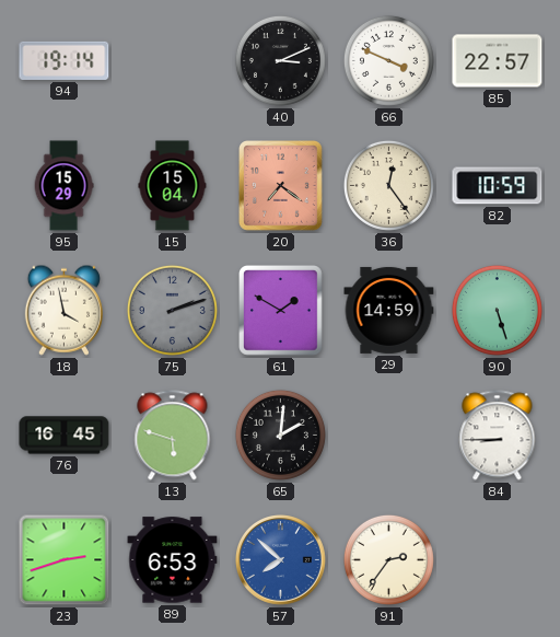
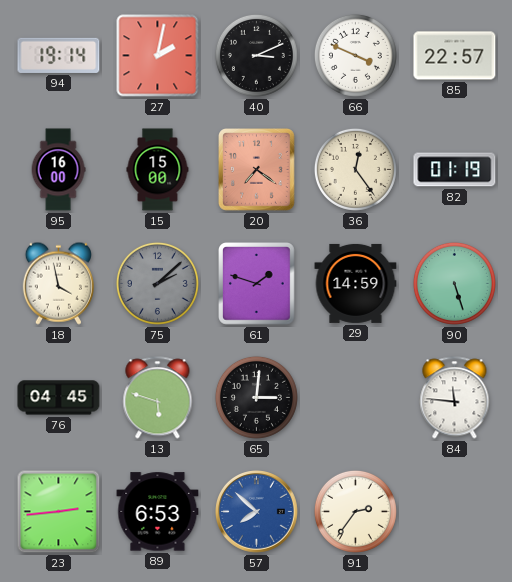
27: none -> 2:02 (158, 56)
95: 15:29 -> 16:00 (58, 170)
15: 15:04 -> 15:00 (158, 170)
82: 10:59 -> 01:19 (455, 170)
75: 2:12 -> 2:08 (157, 283)
61: 1:50 -> 1:48 (257, 284)
76: 16:45 -> 04:45 (59, 398)
65: 2:01 -> 3:01 (256, 397)
84: 8:45 -> 11:46 (455, 398)
23: 2:42 -> 2:44 (59, 512)
